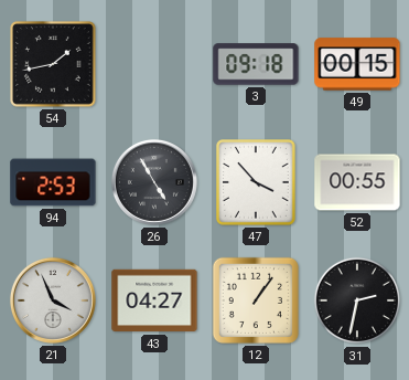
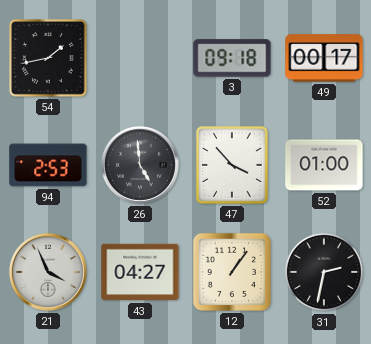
49: 00:15 -> 00:17 (324, 58)
26: 4:55 -> 4:59 (140, 165)
52: 00:55 -> 01:00 (324, 165)
